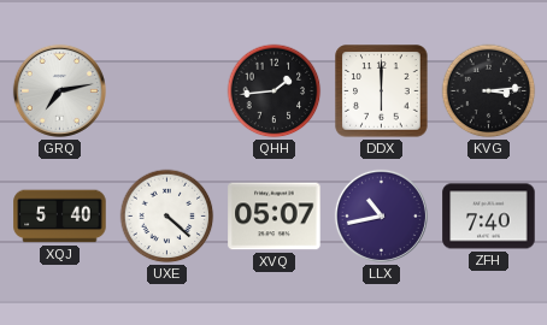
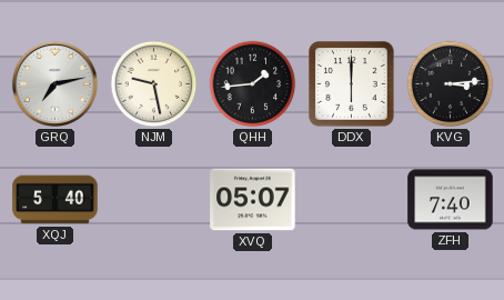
NJM: none -> 9:28 (154, 84)
UXE: 4:22 -> none (167, 217)
LLX: 10:43 -> none (381, 215)
